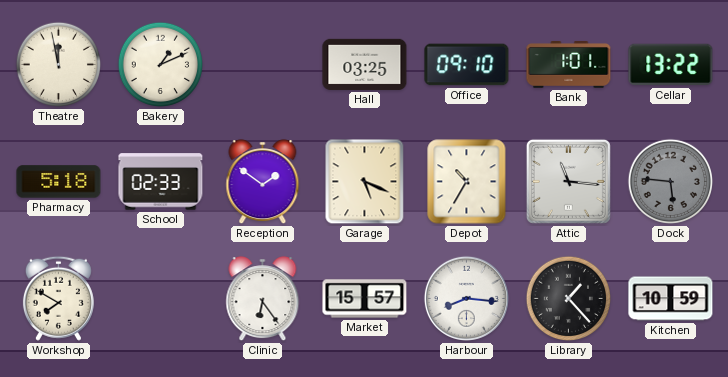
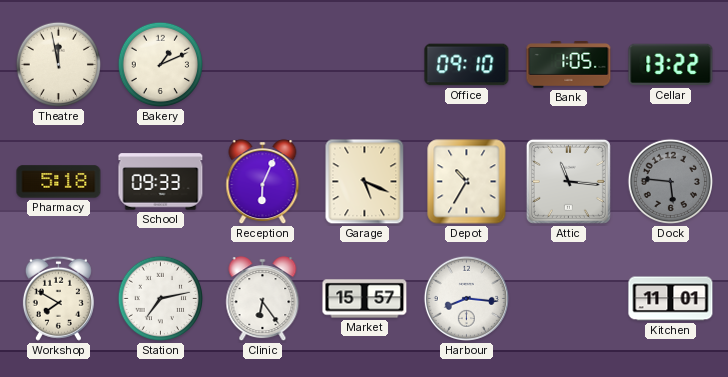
Hall: 03:25 -> none (365, 64)
Bank: 1:01 -> 1:05 (569, 65)
School: 02:33 -> 09:33 (161, 182)
Reception: 1:51 -> 6:04 (263, 182)
Station: none -> 7:13 (161, 299)
Library: 1:23 -> none (569, 299)
Kitchen: 10:59 -> 11:01 (671, 299)
